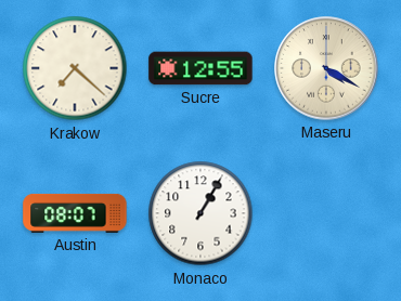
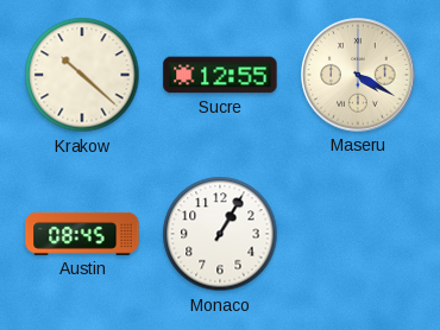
Krakow: 7:22 -> 10:22 (82, 75)
Austin: 08:07 -> 08:45 (82, 234)
